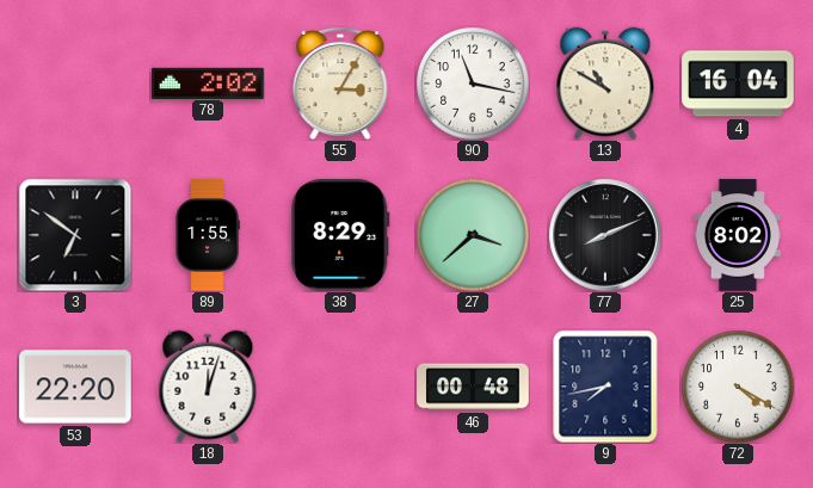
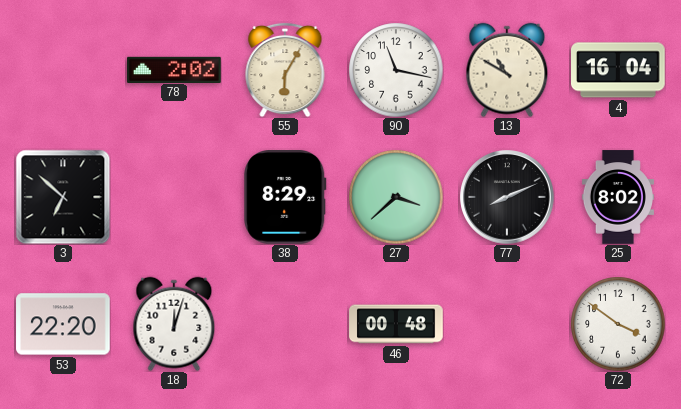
55: 3:05 -> 6:05 (285, 70)
3: 6:51 -> 6:52 (63, 197)
89: 1:55 -> none (208, 235)
9: 7:43 -> none (605, 387)
72: 4:20 -> 3:51 (618, 324)
